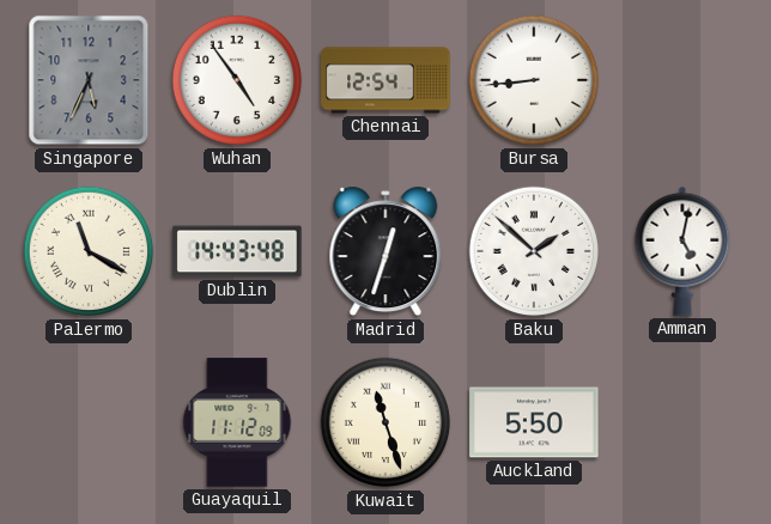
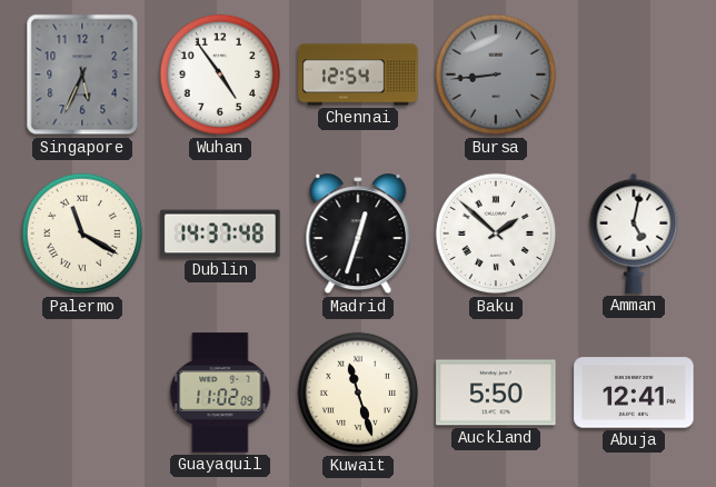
Bursa dial: white -> grey (496, 74)
Dublin: 14:43 -> 14:37 (220, 233)
Guayaquil: 11:12 -> 11:02 (220, 392)
Abuja: none -> 12:41 (634, 392)
